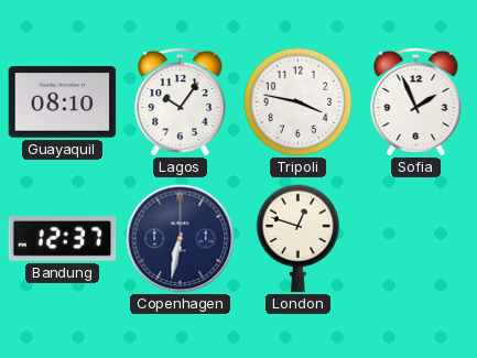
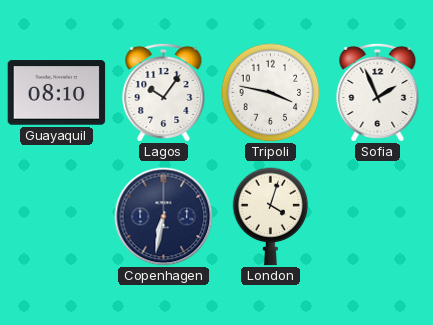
Bandung: 12:37 -> none (63, 239)
London: 12:48 -> 4:03 (271, 217)
